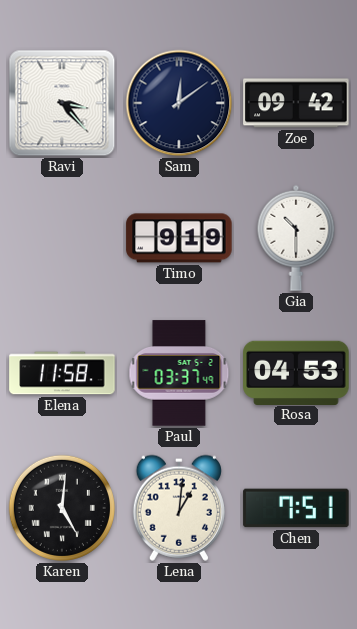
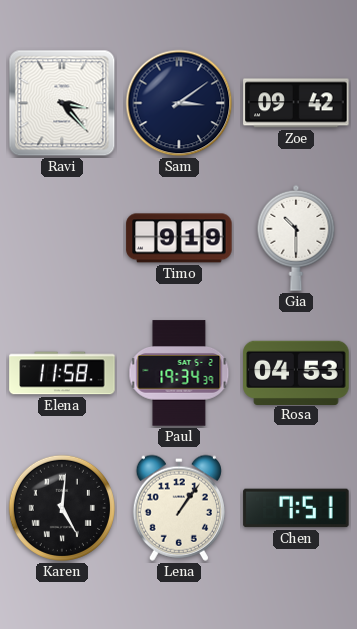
Sam: 12:09 -> 3:09 (179, 103)
Paul: 03:37 -> 19:34 (179, 373)
Lena: 1:01 -> 1:06 (179, 508)
